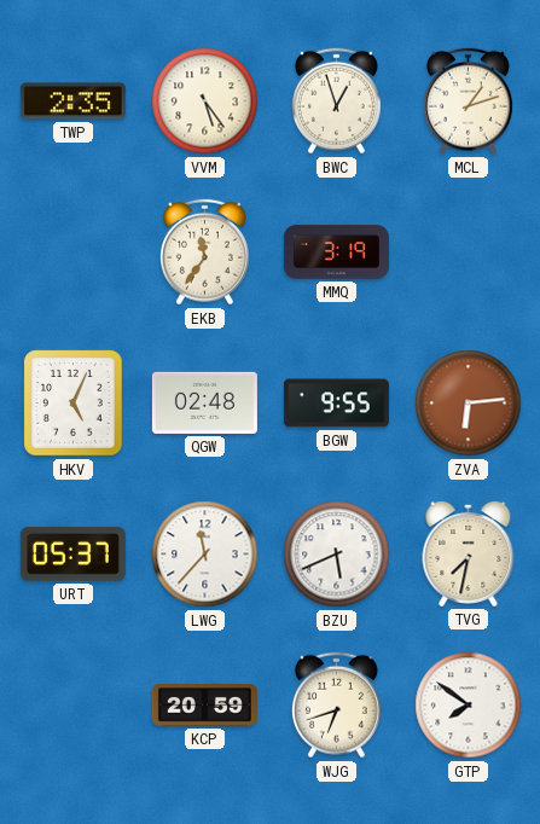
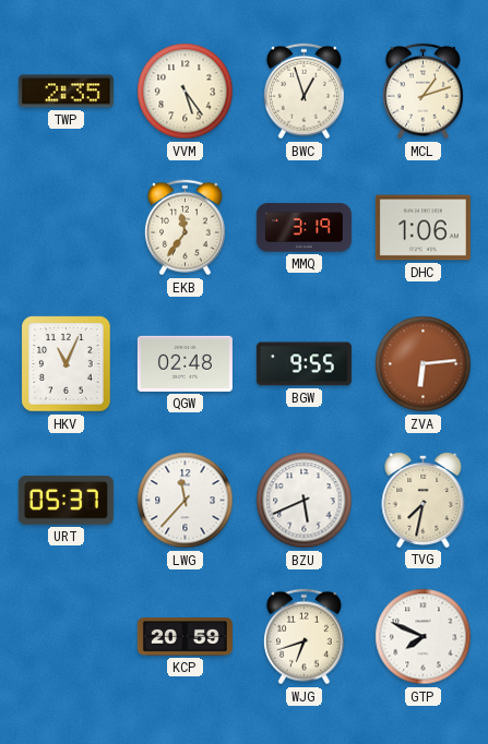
DHC: none -> 1:06 (422, 228)
HKV: 5:04 -> 11:04 (67, 364)
GTP: 7:51 -> 7:49 (424, 637)
